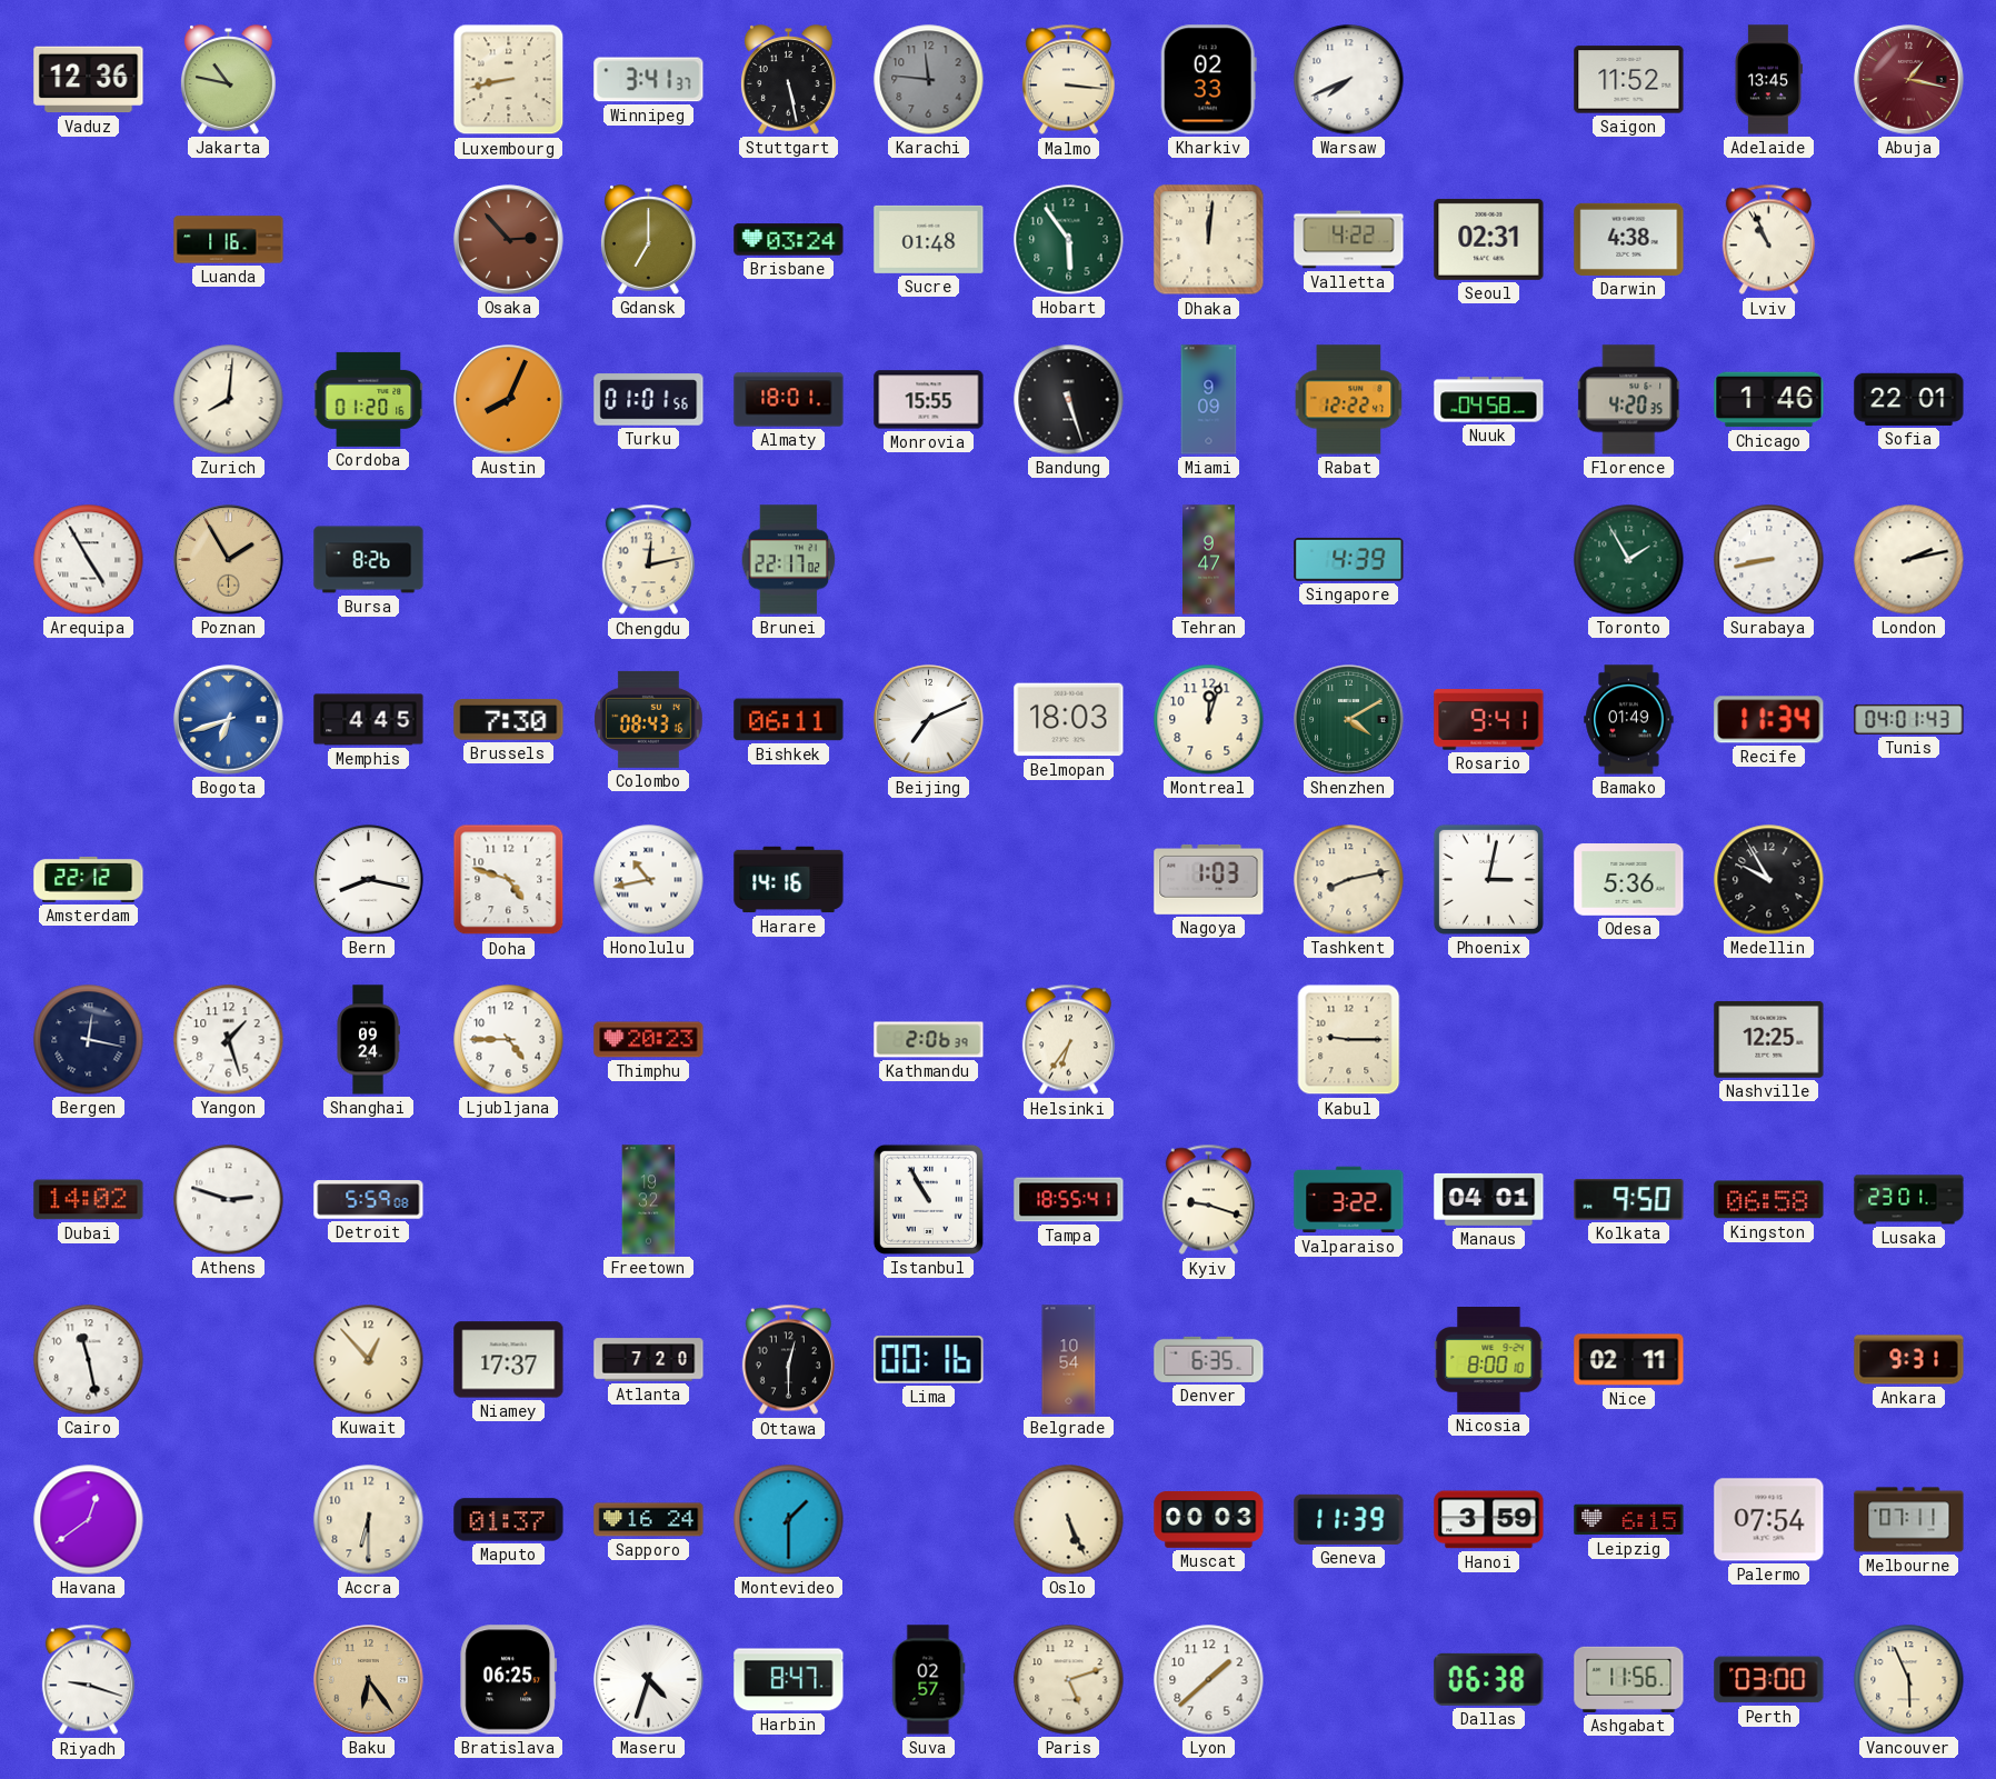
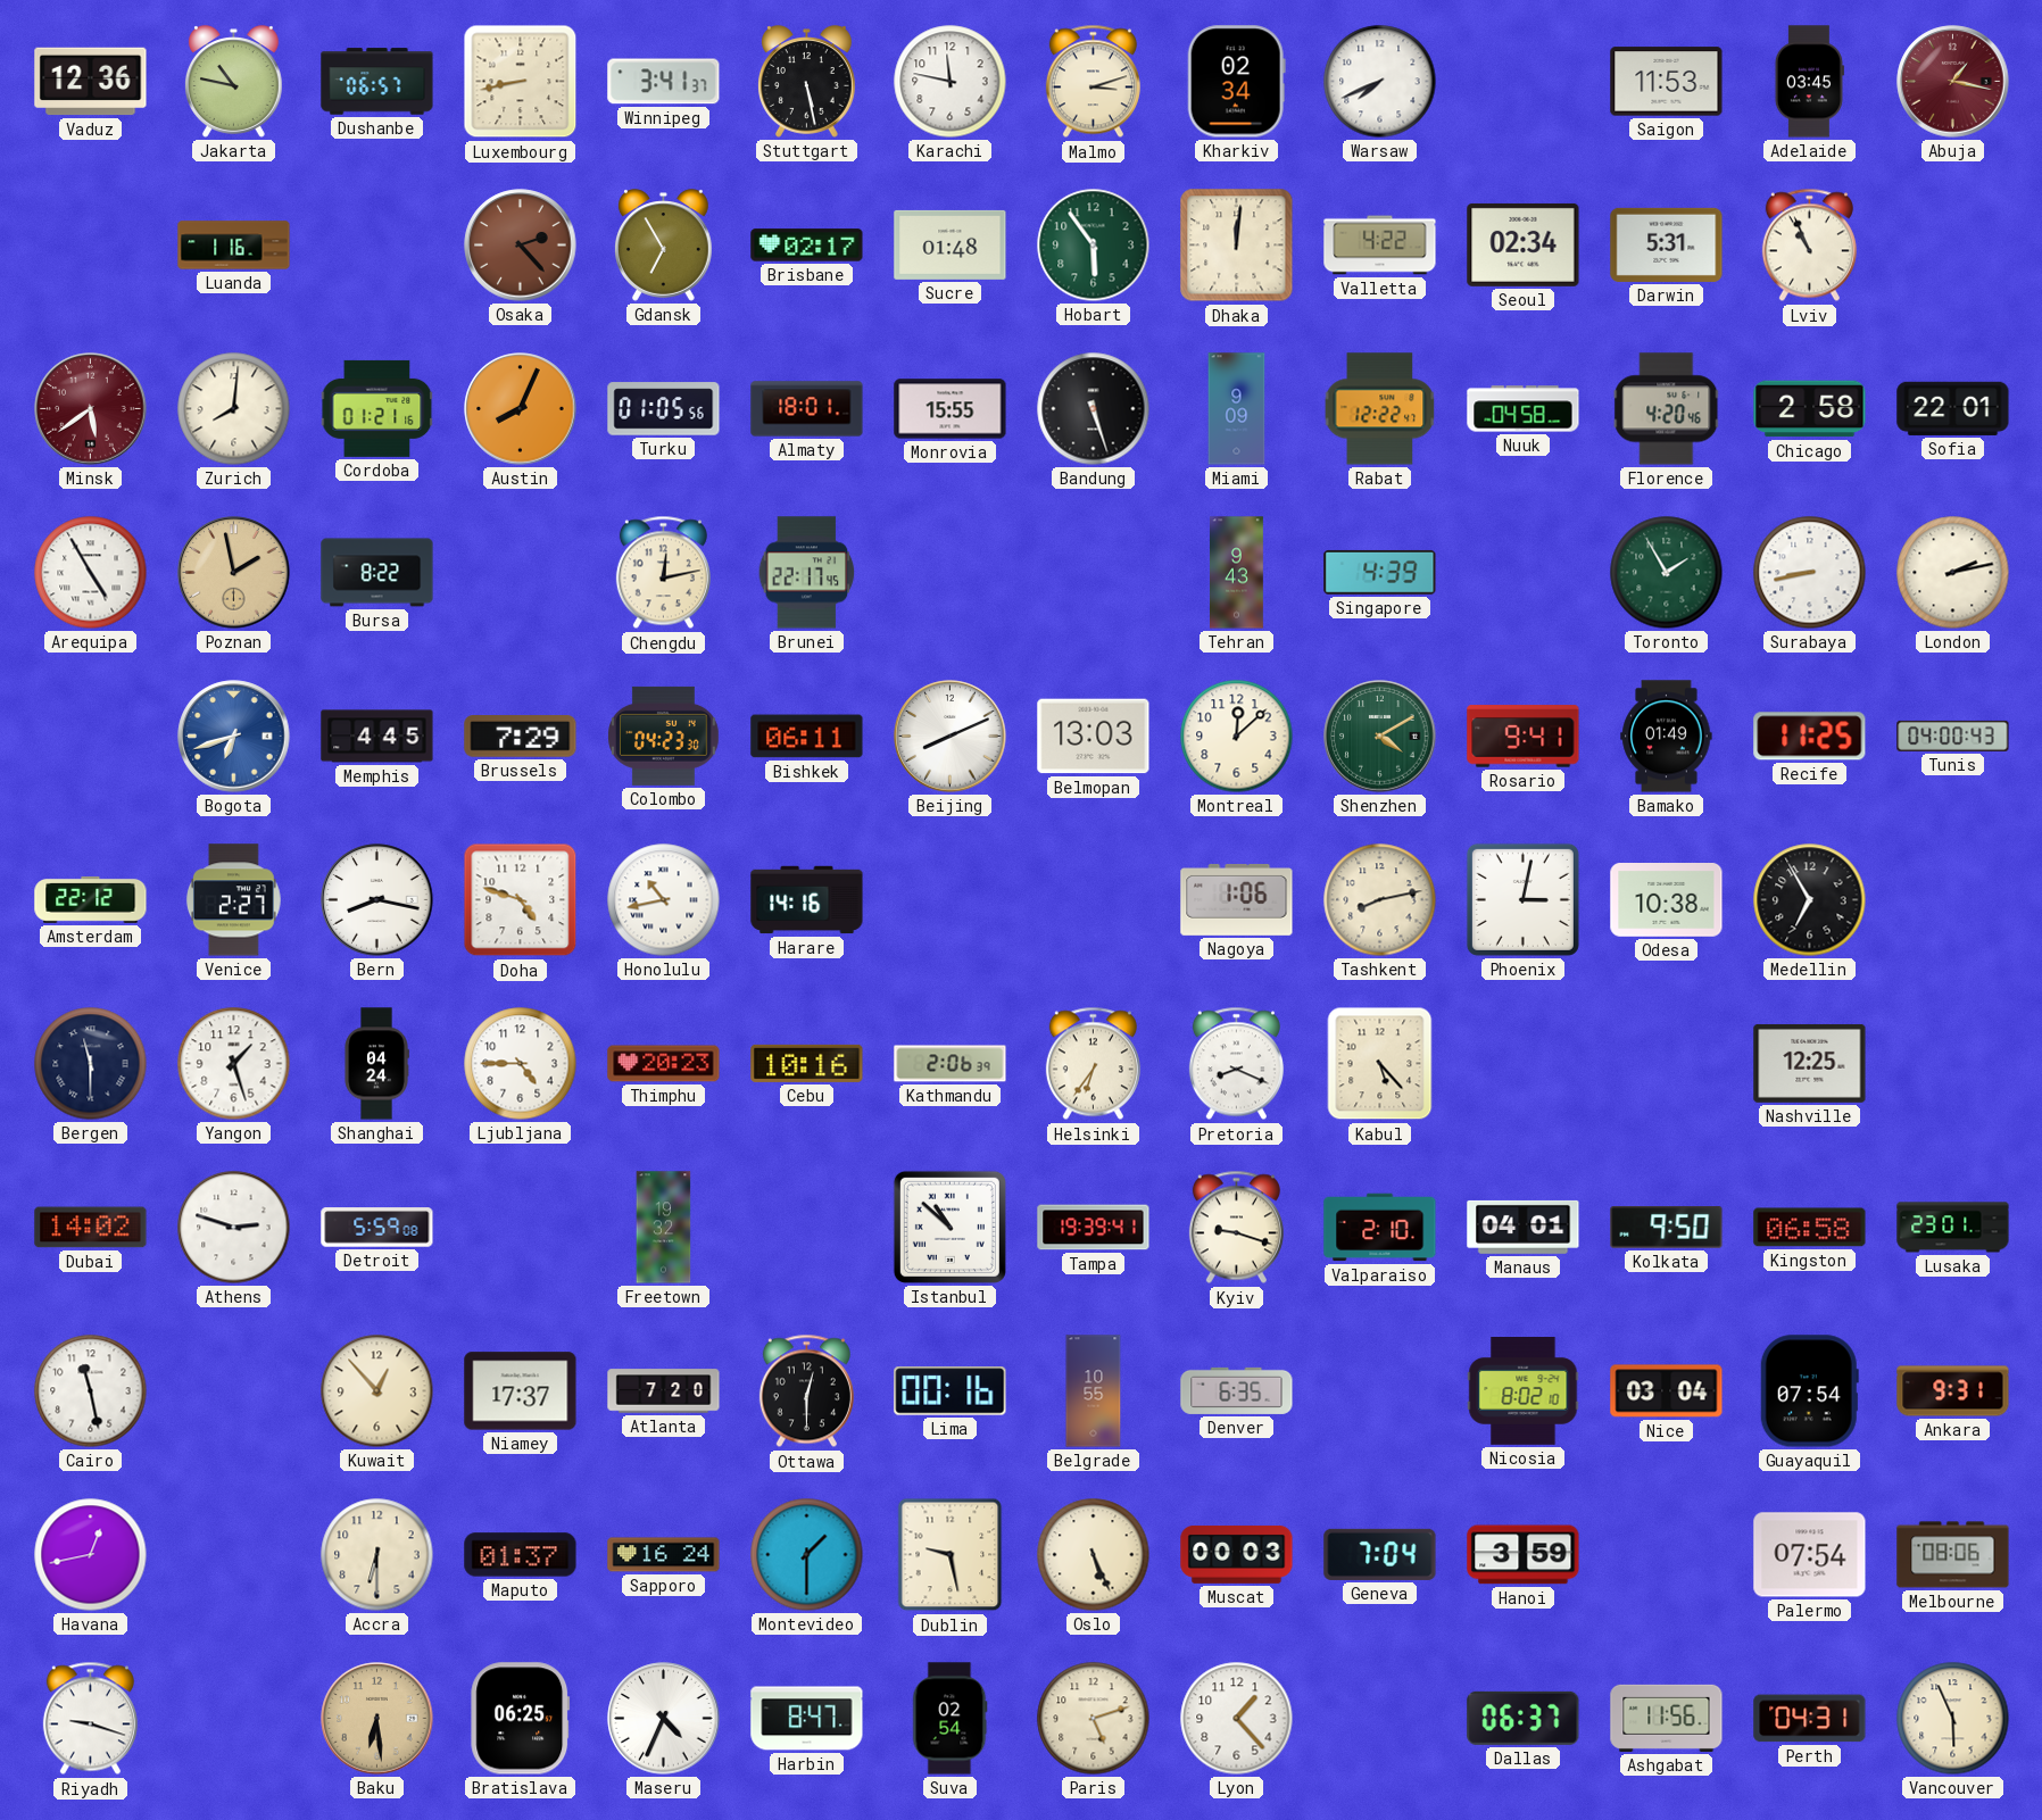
Dushanbe: none -> 06:57 (377, 82)
Karachi: 11:46 -> 11:47 (951, 82)
Karachi dial: grey -> white (951, 82)
Malmo: 3:16 -> 3:12 (1093, 82)
Kharkiv: 02:33 -> 02:34 (1236, 82)
Saigon: 11:52 -> 11:53 (1667, 82)
Adelaide: 13:45 -> 03:45 (1809, 82)
Osaka: 2:53 -> 2:23 (521, 246)
Gdansk: 7:00 -> 6:55 (664, 246)
Brisbane: 03:24 -> 02:17 (807, 246)
Seoul: 02:31 -> 02:34 (1524, 244)
Darwin: 4:38 -> 5:31 (1667, 244)
Minsk: none -> 5:39 (91, 409)
Cordoba: 01:20 -> 01:21 (377, 408)
Turku: 01:01 -> 01:05 (664, 409)
Florence: 4:20:35 -> 4:20:46 (1667, 409)
Chicago: 1:46 -> 2:58 (1810, 409)
Poznan: 1:55 -> 1:58 (234, 573)
Bursa: 8:26 -> 8:22 (377, 573)
Brunei: 22:17:02 -> 22:17:45 (807, 573)
Tehran: 9:47 -> 9:43 (1237, 573)
Brussels: 7:30 -> 7:29 (521, 737)
Colombo: 08:43 -> 04:23 (664, 736)
Beijing: 7:11 -> 8:11 (951, 737)
Belmopan: 18:03 -> 13:03 (1094, 737)
Montreal: 12:03 -> 12:08 (1237, 737)
Recife: 11:34 -> 11:25 (1810, 737)
Tunis: 04:01 -> 04:00 (1953, 736)
Venice: none -> 2:27 (233, 900)
Nagoya: 1:03 -> 1:06 (1237, 899)
Odesa: 5:36 -> 10:38 (1667, 900)
Medellin: 9:55 -> 6:55 (1810, 900)
Bergen: 12:17 -> 11:30 (91, 1064)
Shanghai: 09:24 -> 04:24 (376, 1064)
Cebu: none -> 10:16 (807, 1063)
Pretoria: none -> 8:19 (1236, 1064)
Kabul: 9:15 -> 5:23 (1380, 1064)
Istanbul: 10:55 -> 10:52 (949, 1227)
Tampa: 18:55 -> 19:39 (1094, 1228)
Valparaiso: 3:22 -> 2:10 (1380, 1228)
Belgrade: 10:54 -> 10:55 (1094, 1391)
Nicosia: 8:00 -> 8:02 (1524, 1391)
Nice: 02:11 -> 03:04 (1667, 1391)
Guayaquil: none -> 07:54 (1809, 1391)
Havana: 12:39 -> 12:43 (91, 1555)
Dublin: none -> 9:28 (951, 1555)
Geneva: 11:39 -> 7:04 (1380, 1554)
Leipzig: 6:15 -> none (1629, 1520)
Melbourne: 07:11 -> 08:06 (1953, 1555)
Baku: 6:24 -> 6:29 (377, 1719)
Maseru: 4:33 -> 4:34 (664, 1719)
Suva: 02:57 -> 02:54 (951, 1719)
Lyon: 1:38 -> 1:23 (1237, 1719)
Dallas: 06:38 -> 06:37 (1524, 1718)
Perth: 03:00 -> 04:31 (1810, 1719)
